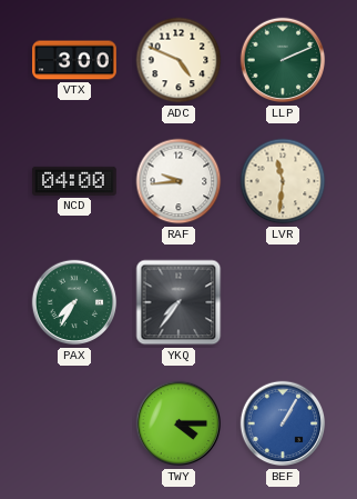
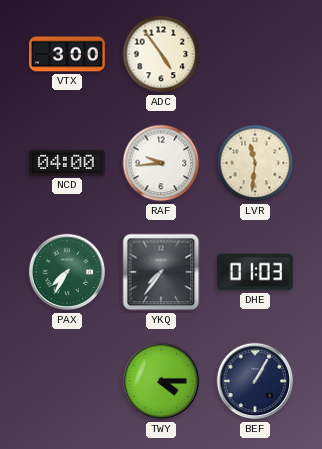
ADC: 4:49 -> 4:54 (161, 54)
LLP: 2:11 -> none (283, 60)
DHE: none -> 01:03 (255, 272)
BEF dial: blue -> navy (255, 381)
